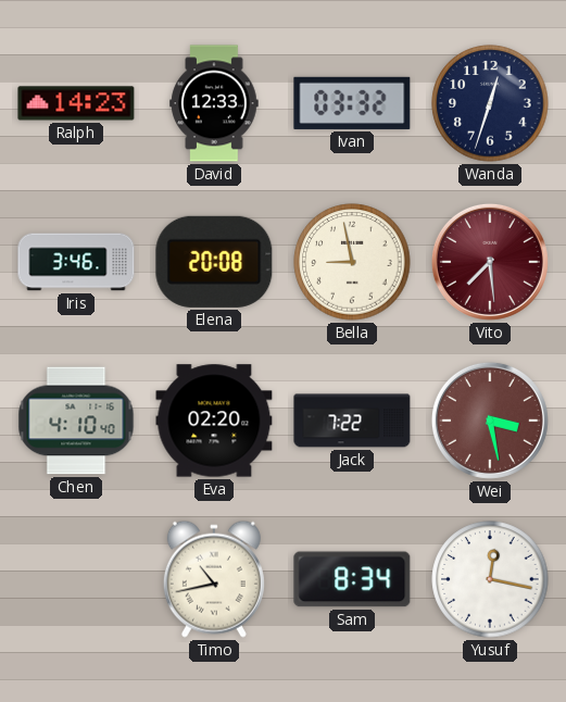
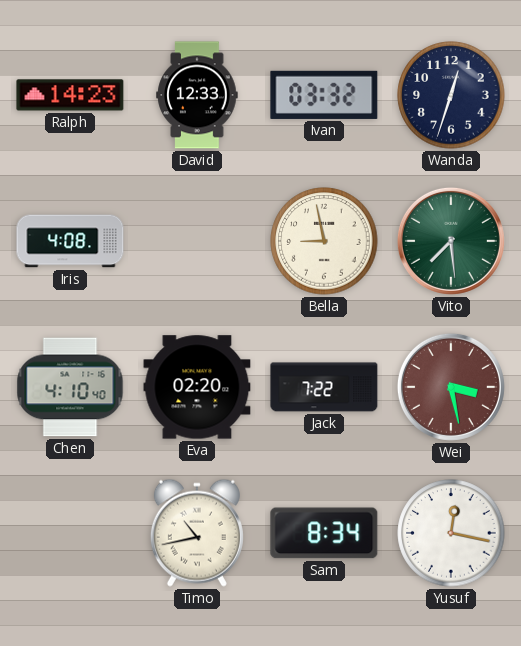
Iris: 3:46 -> 4:08 (70, 241)
Elena: 20:08 -> none (214, 262)
Vito dial: burgundy -> green (451, 241)
